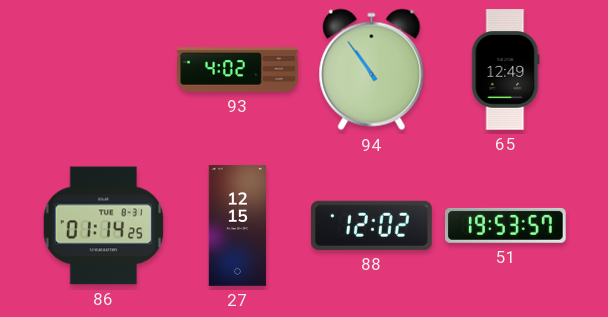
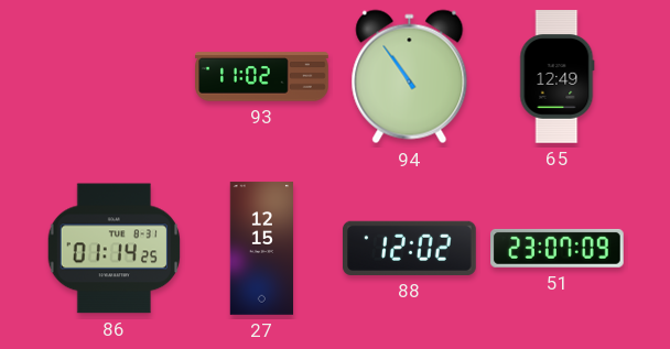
93: 4:02 -> 11:02 (262, 77)
51: 19:53 -> 23:07 (558, 248)
